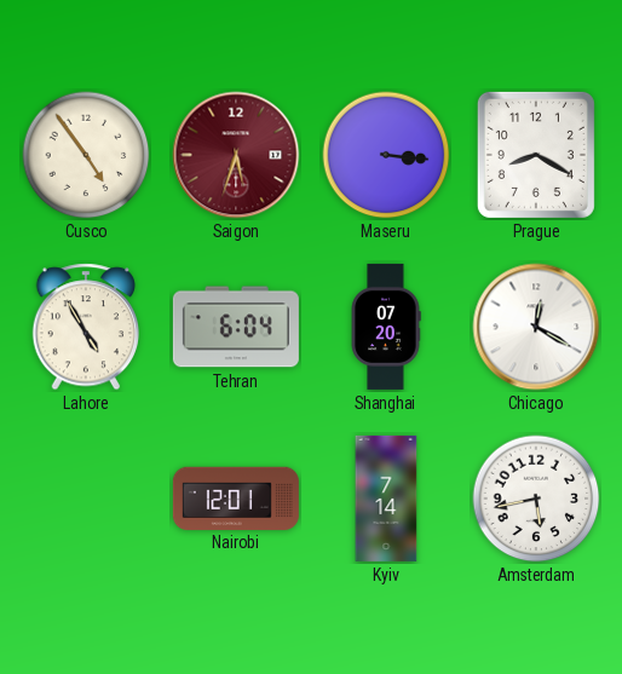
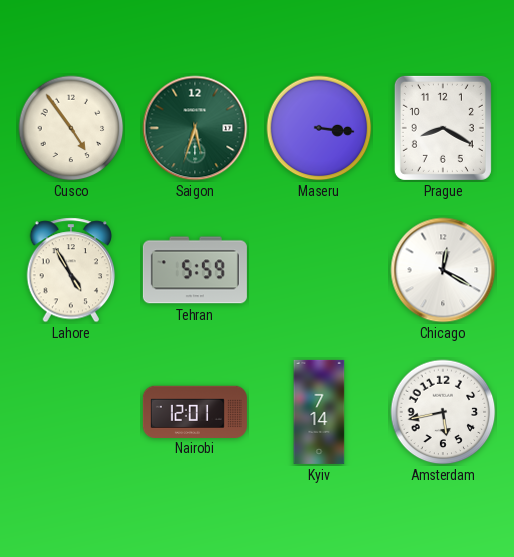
Saigon dial: burgundy -> green (195, 128)
Tehran: 6:04 -> 5:59 (195, 270)
Shanghai: 07:20 -> none (386, 327)
